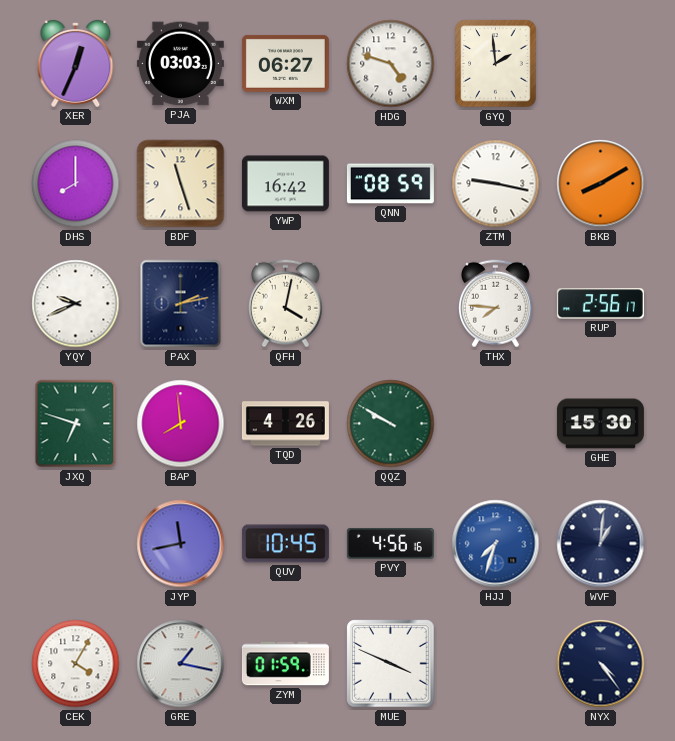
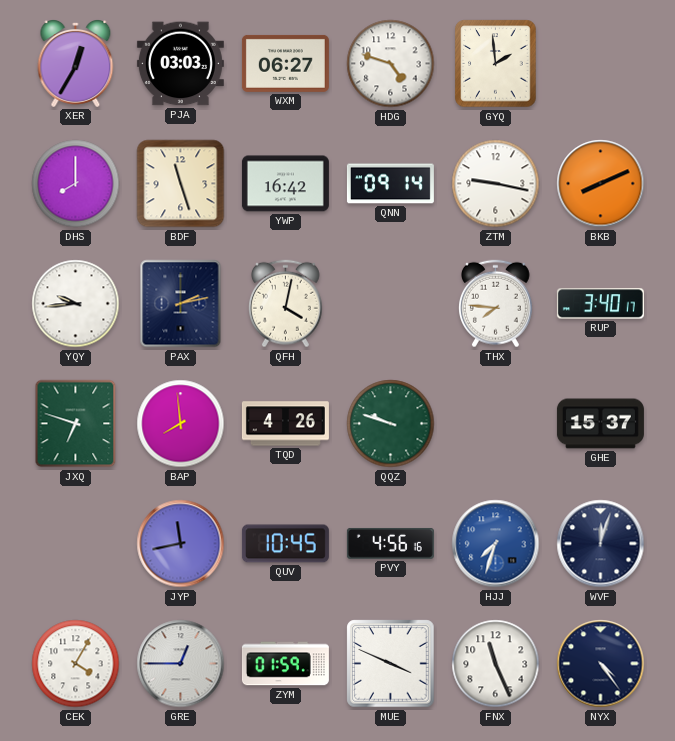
XER: 12:34 -> 12:35 (76, 64)
QNN: 08:59 -> 09:14 (390, 184)
BKB: 8:10 -> 8:11 (601, 184)
YQY: 9:41 -> 9:44 (76, 304)
RUP: 2:56 -> 3:40 (600, 304)
QQZ: 9:50 -> 9:48 (391, 424)
GHE: 15:30 -> 15:37 (600, 424)
WVF: 1:01 -> 12:03 (601, 544)
GRE: 1:17 -> 12:45 (181, 664)
FNX: none -> 11:26 (496, 664)
